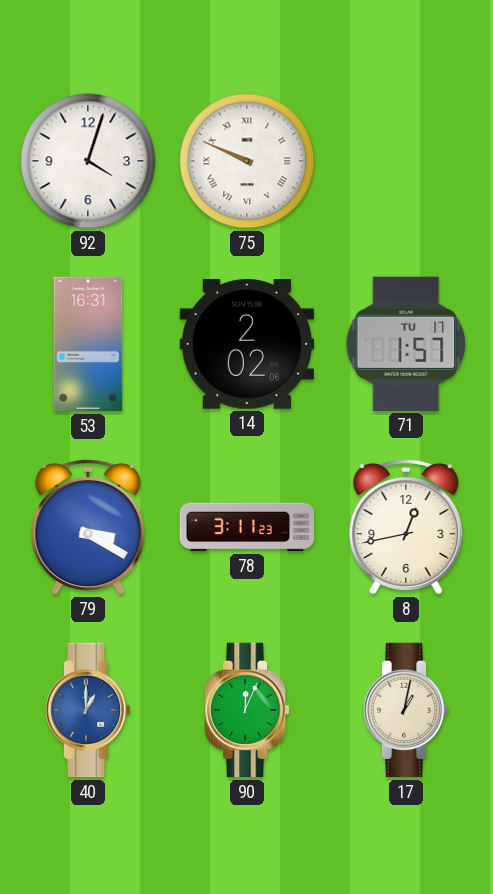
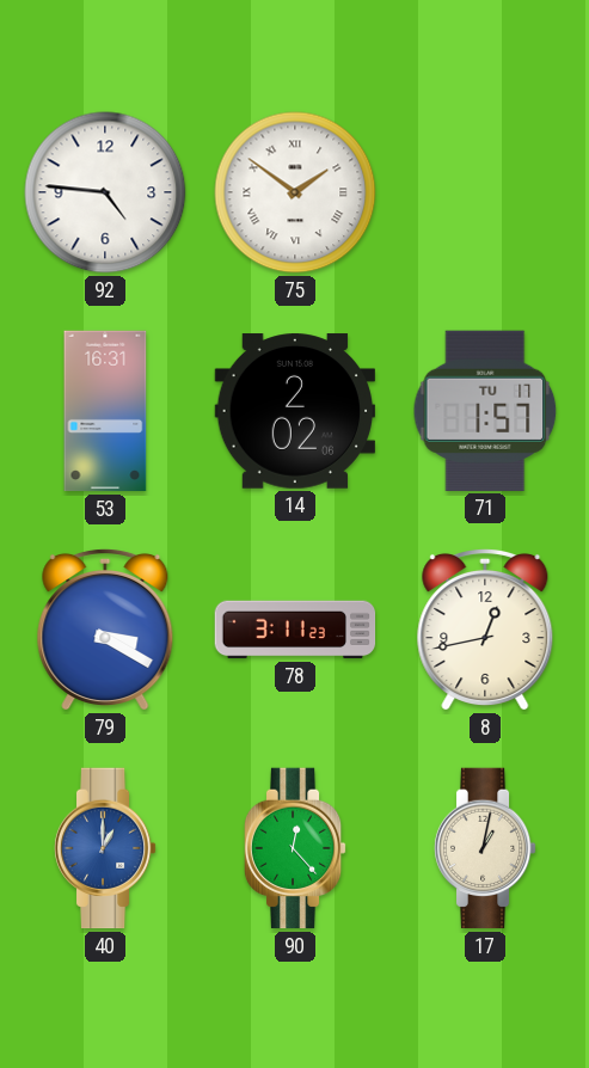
92: 4:03 -> 4:46 (105, 192)
75: 9:49 -> 1:51 (295, 192)
90: 12:04 -> 12:23 (295, 848)
